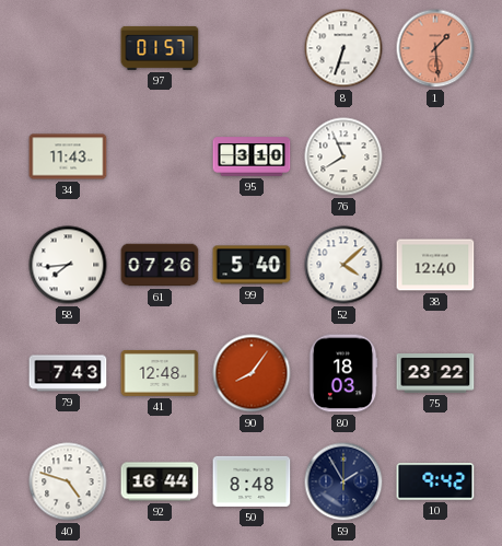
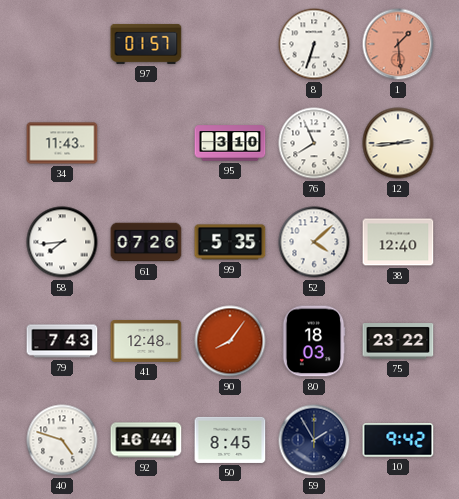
12: none -> 2:44 (398, 143)
99: 5:40 -> 5:35 (230, 242)
50: 8:48 -> 8:45 (230, 440)
